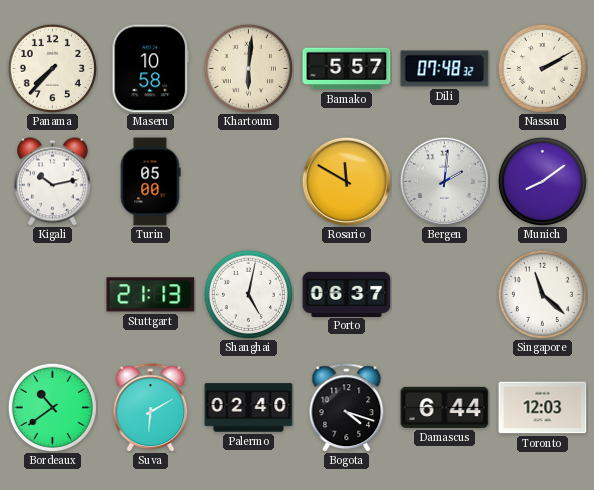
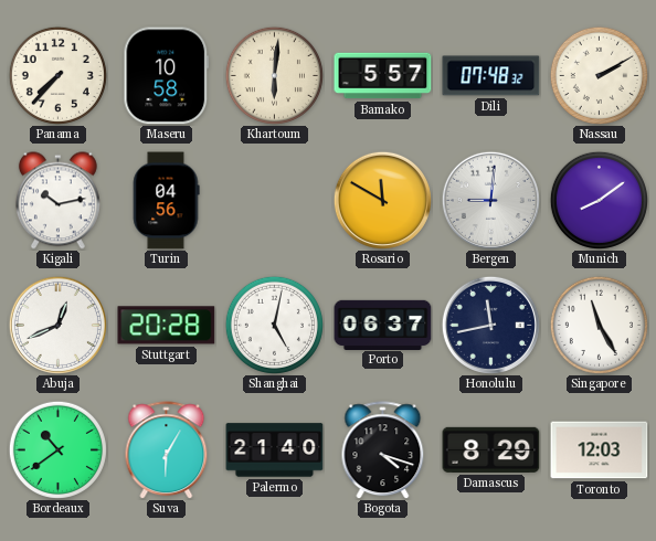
Turin: 05:00 -> 04:56 (166, 201)
Bergen: 2:01 -> 9:01 (490, 200)
Abuja: none -> 12:41 (57, 325)
Stuttgart: 21:13 -> 20:28 (167, 326)
Honolulu: none -> 11:43 (490, 325)
Singapore: 11:22 -> 11:25 (599, 325)
Suva: 6:10 -> 6:05 (167, 450)
Palermo: 02:40 -> 21:40 (275, 450)
Damascus: 6:44 -> 8:29 (491, 449)
